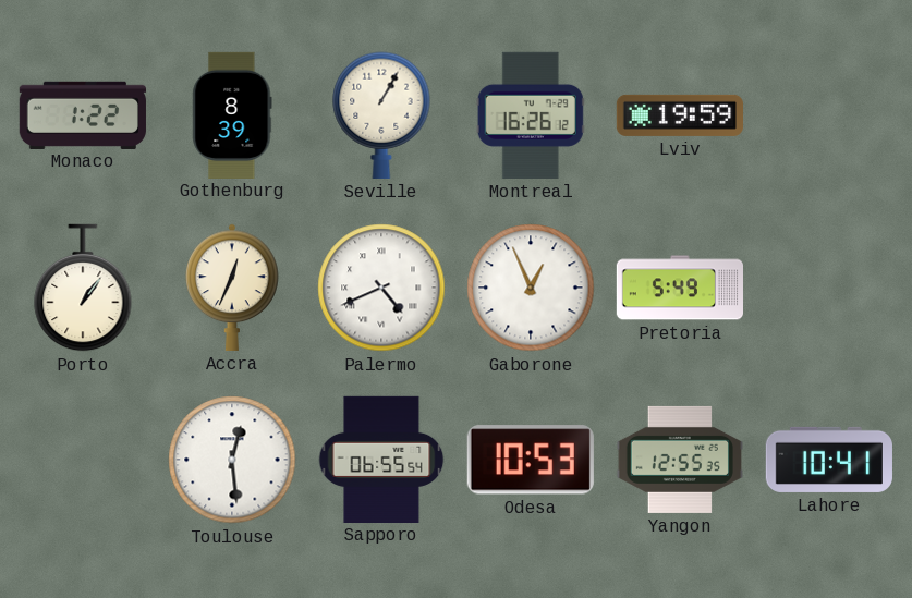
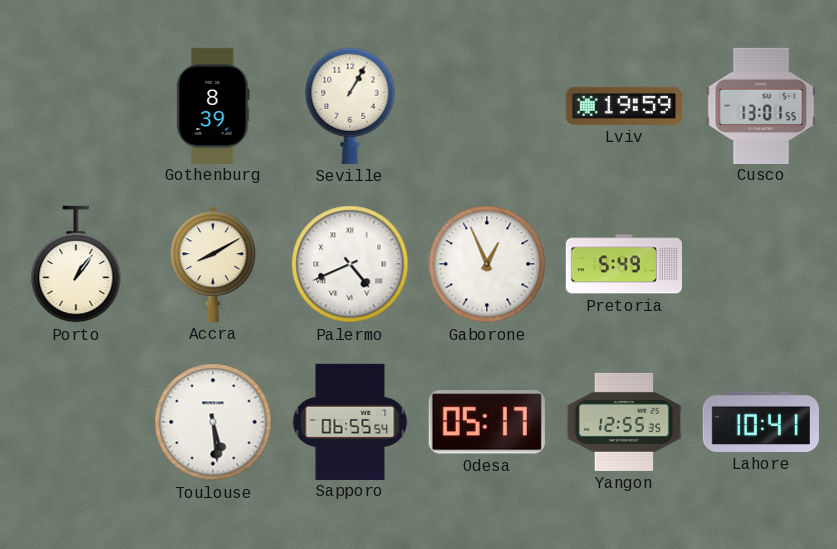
Monaco: 1:22 -> none (83, 114)
Montreal: 16:26 -> none (531, 115)
Cusco: none -> 13:01 (761, 105)
Accra: 12:34 -> 8:10 (213, 264)
Toulouse: 12:29 -> 5:29 (213, 422)
Odesa: 10:53 -> 05:17 (487, 422)
